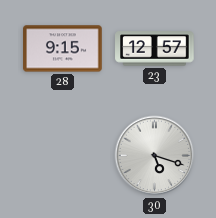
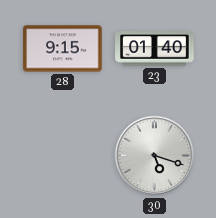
23: 12:57 -> 01:40 (155, 49)
